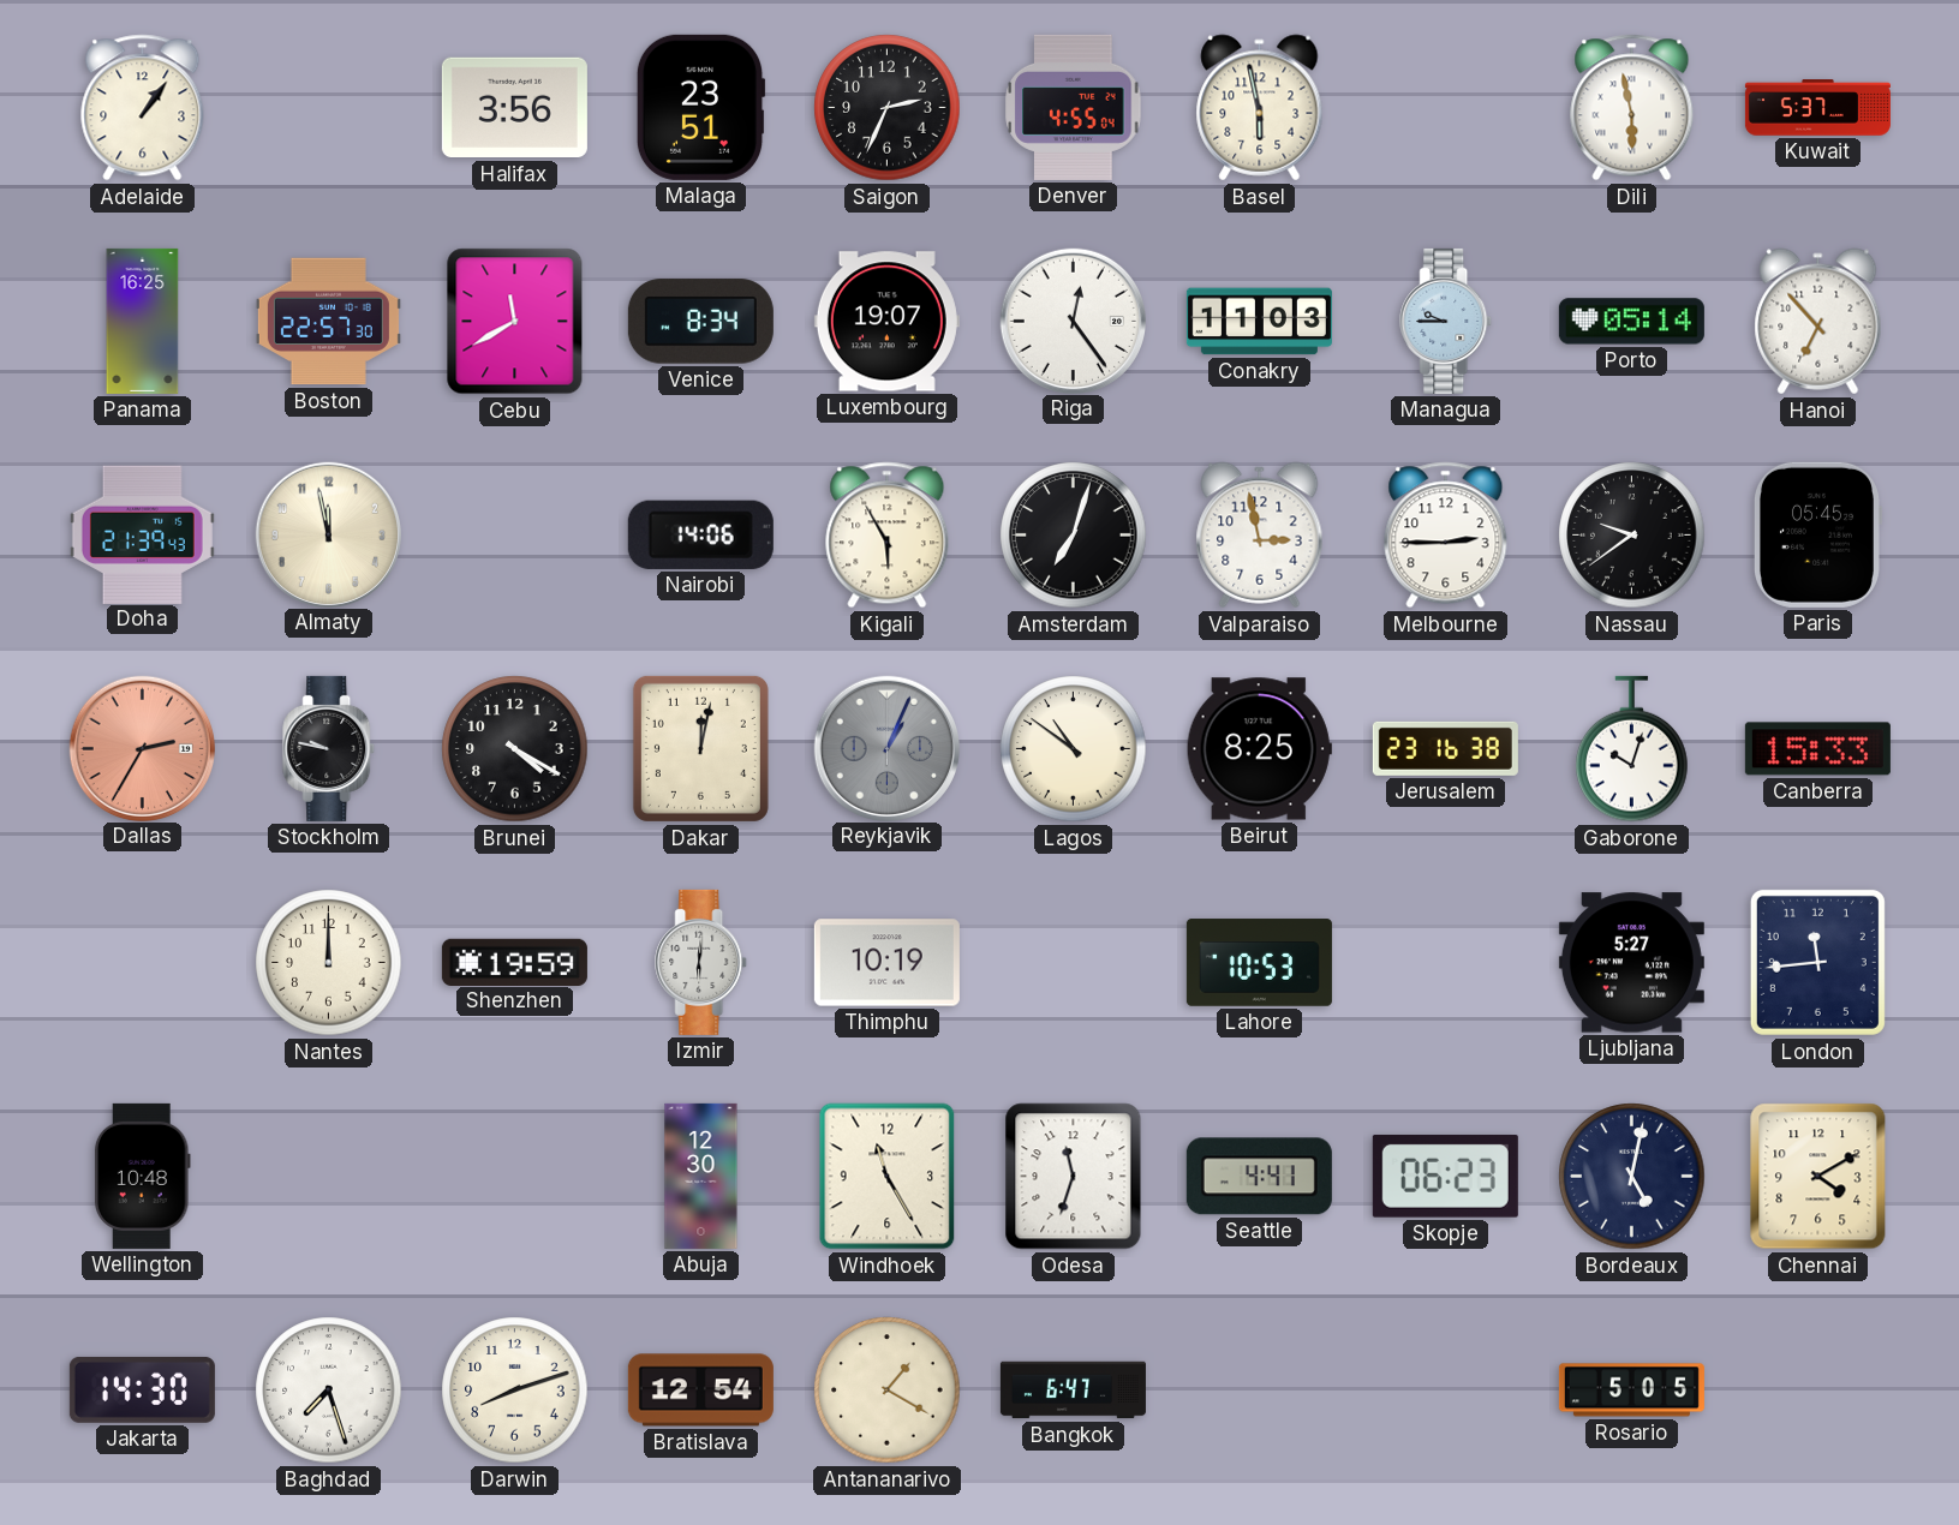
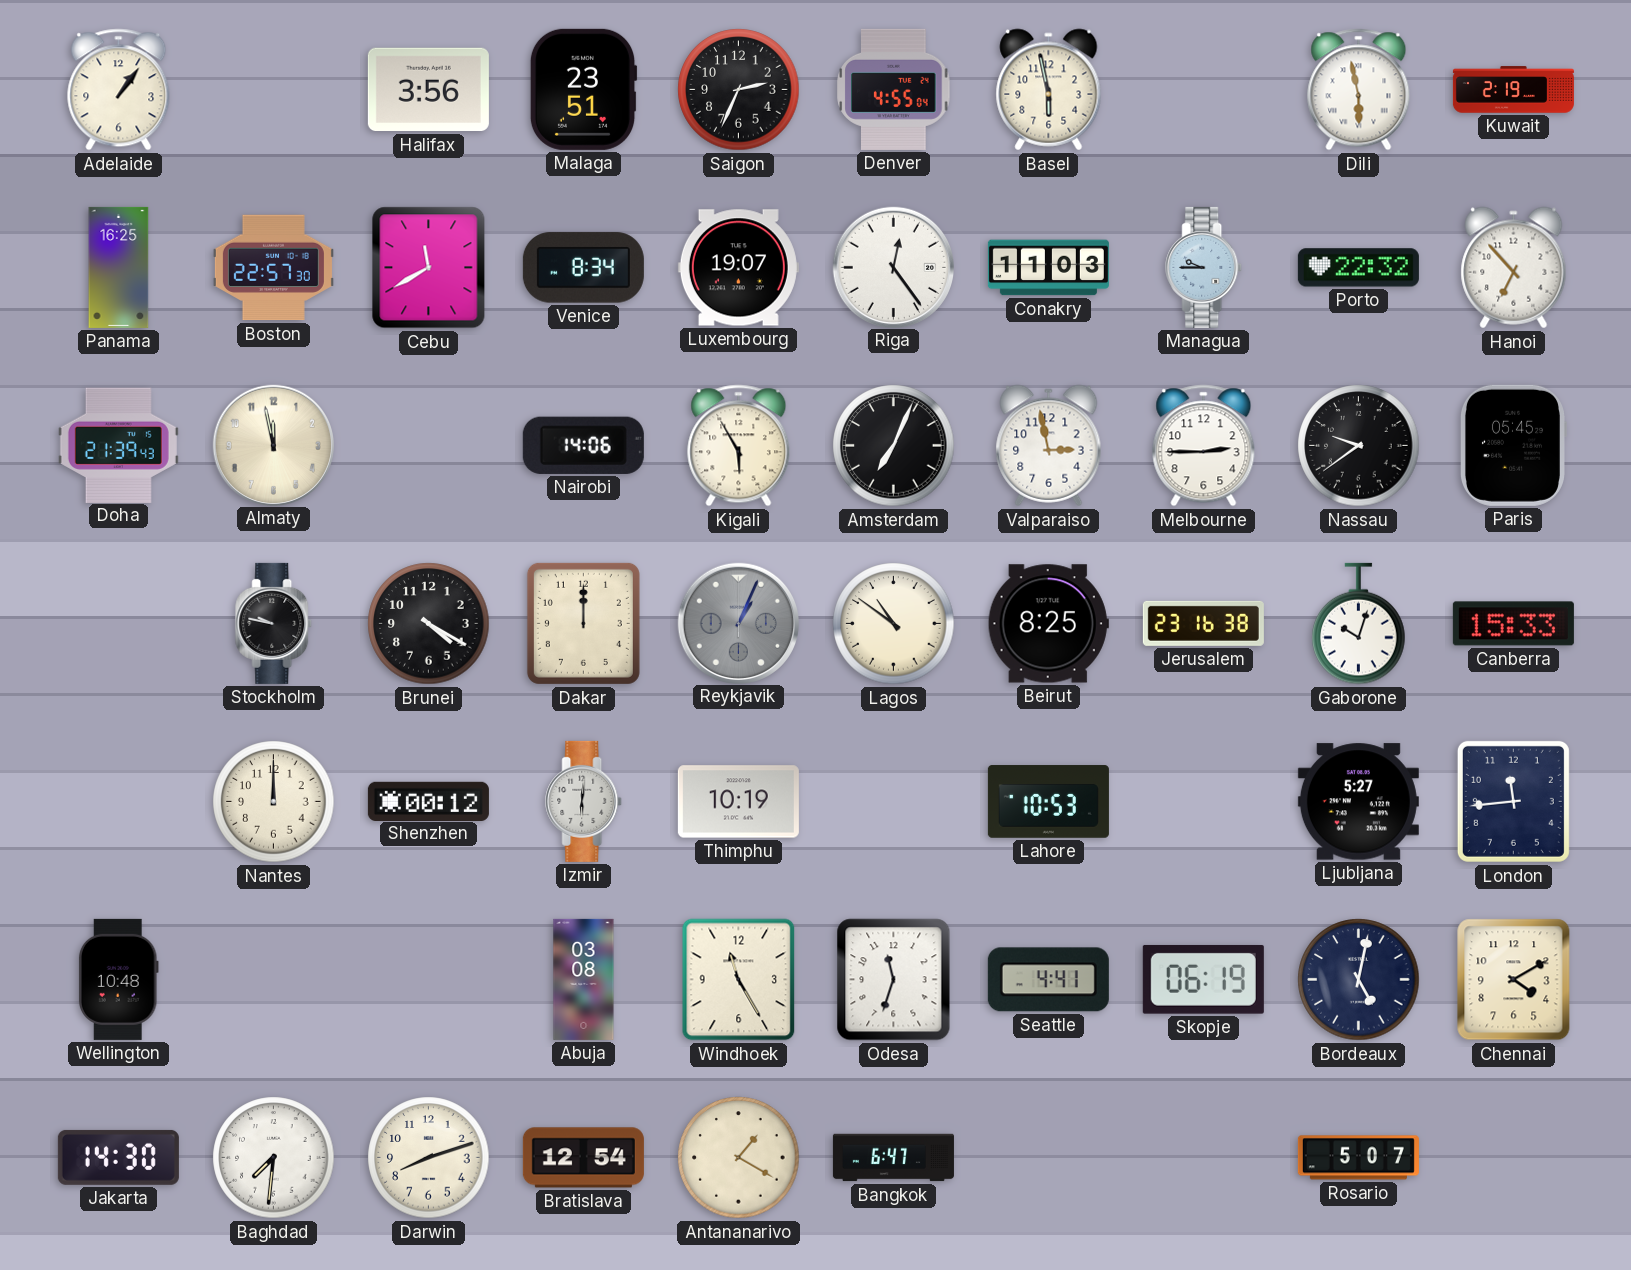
Kuwait: 5:37 -> 2:19 (1513, 90)
Porto: 05:14 -> 22:32 (1358, 268)
Amsterdam: 7:03 -> 7:04 (894, 446)
Dallas: 2:35 -> none (142, 748)
Dakar: 12:02 -> 12:00 (583, 623)
Shenzhen: 19:59 -> 00:12 (428, 801)
Abuja: 12:30 -> 03:08 (584, 979)
Skopje: 06:23 -> 06:19 (1203, 979)
Baghdad: 7:27 -> 7:31 (274, 1158)
Rosario: 5:05 -> 5:07 (1358, 1158)
